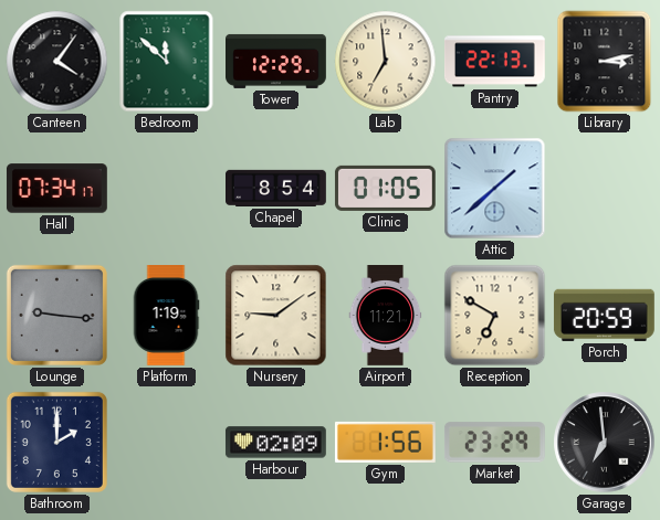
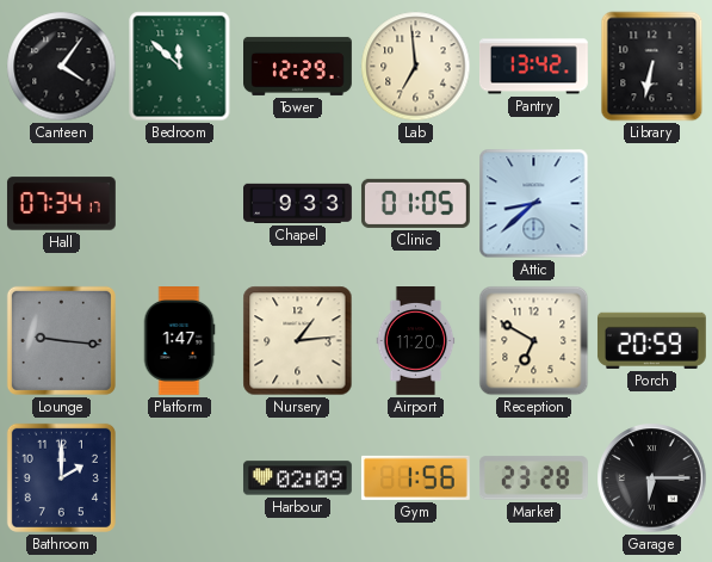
Pantry: 22:13 -> 13:42 (533, 67)
Library: 3:13 -> 6:32 (652, 67)
Chapel: 8:54 -> 9:33 (298, 203)
Attic: 1:38 -> 8:38 (534, 204)
Platform: 1:19 -> 1:47 (179, 341)
Nursery: 9:09 -> 1:14 (298, 341)
Airport: 11:21 -> 11:20 (416, 341)
Market: 23:29 -> 23:28 (533, 478)
Garage: 6:59 -> 6:15 (652, 478)
